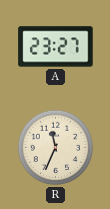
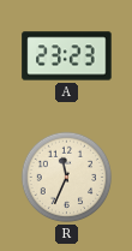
A: 23:27 -> 23:23 (67, 56)
